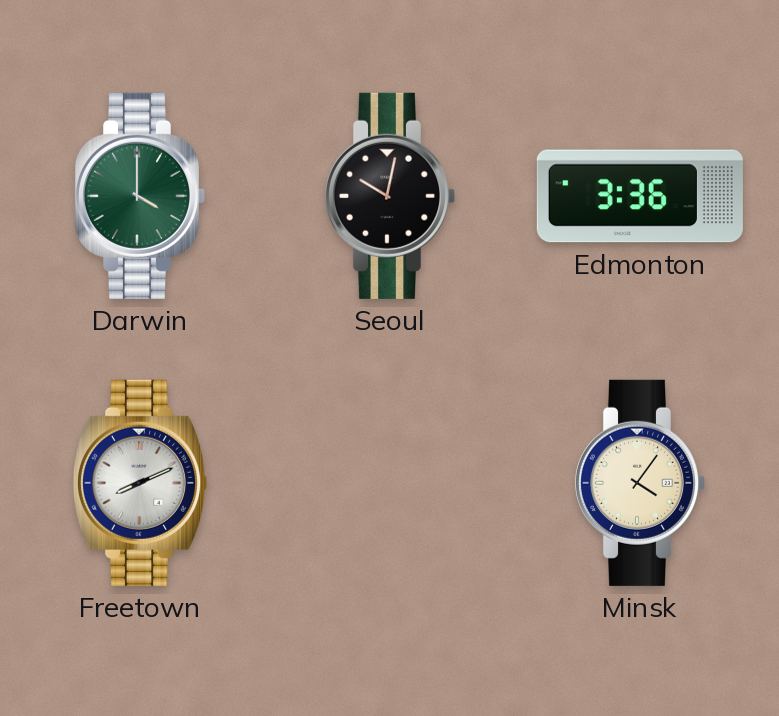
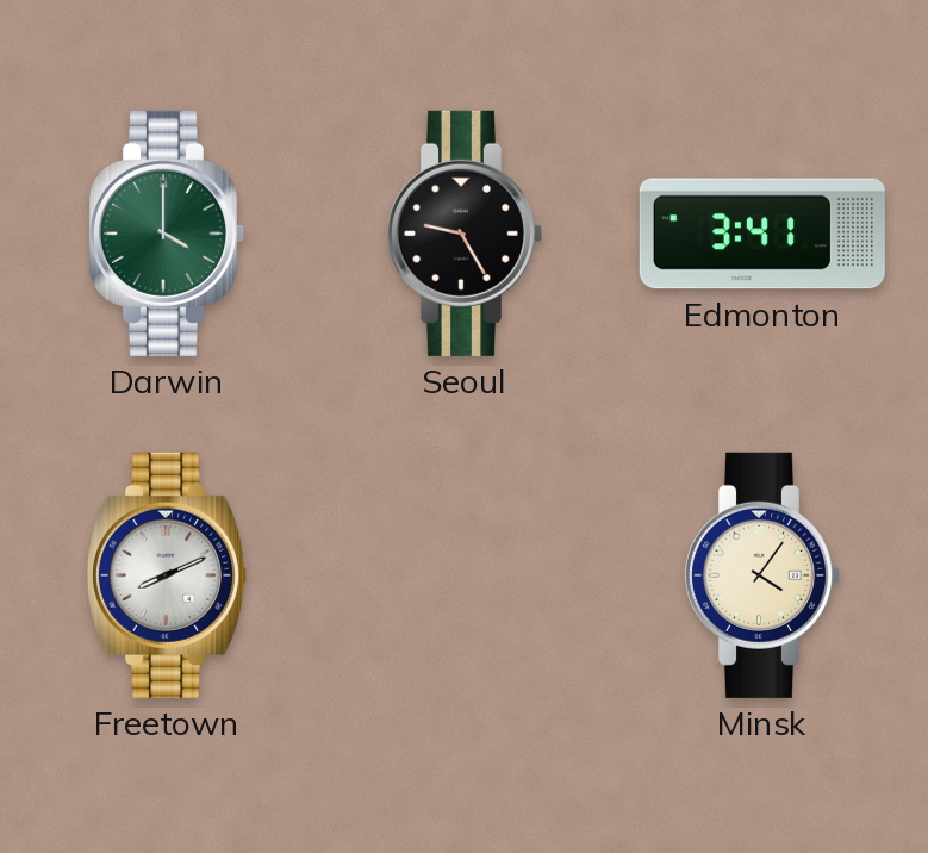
Seoul: 10:02 -> 9:25 (463, 234)
Edmonton: 3:36 -> 3:41 (762, 234)
